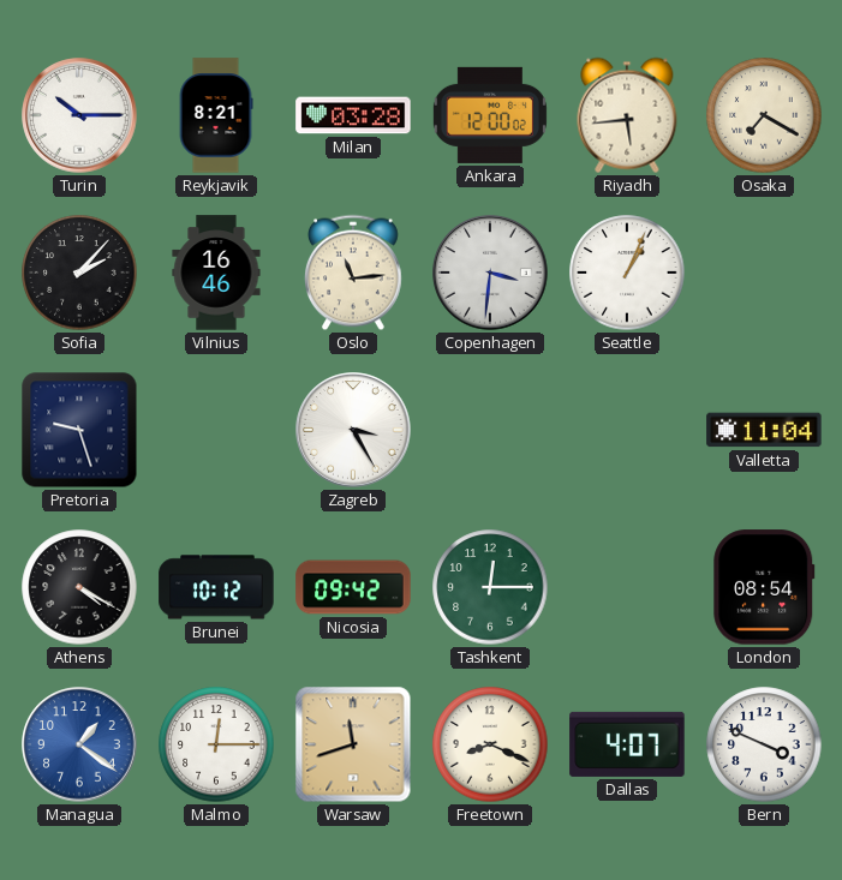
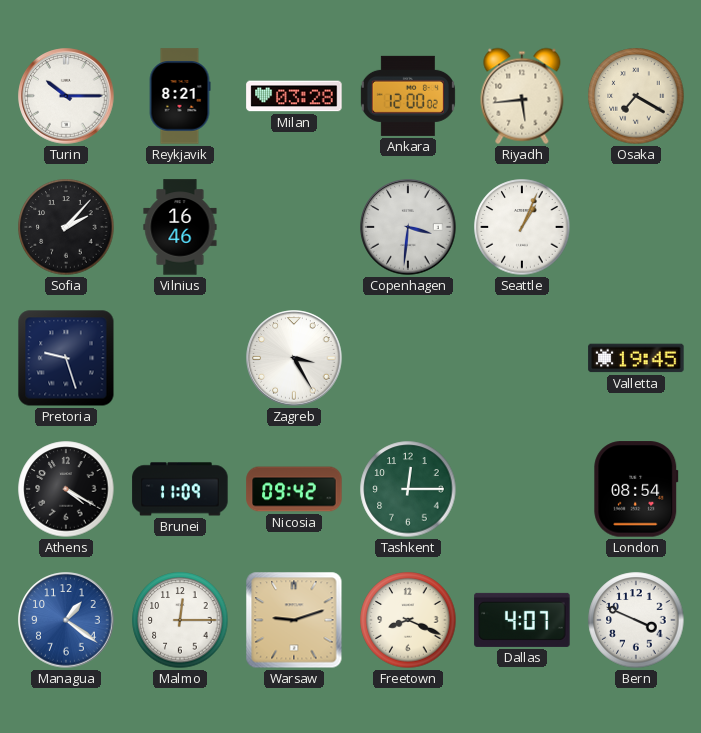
Oslo: 11:14 -> none (353, 273)
Valletta: 11:04 -> 19:45 (636, 358)
Brunei: 10:12 -> 11:09 (180, 489)
Warsaw: 11:42 -> 9:12 (294, 620)
